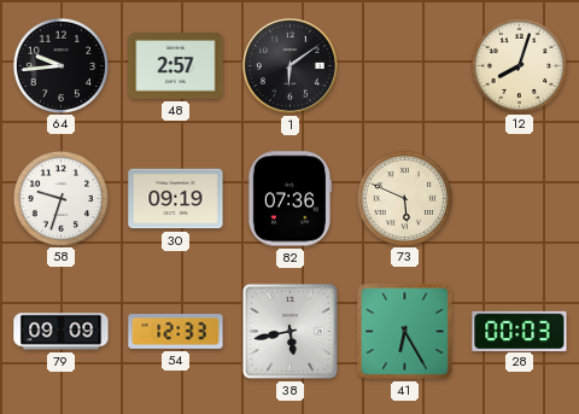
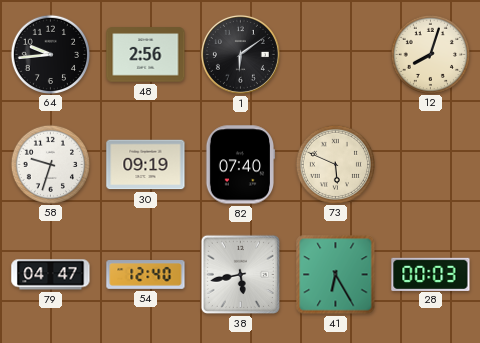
48: 2:57 -> 2:56 (146, 55)
82: 07:36 -> 07:40 (240, 165)
79: 09:09 -> 04:47 (51, 275)
54: 12:33 -> 12:40 (146, 275)
